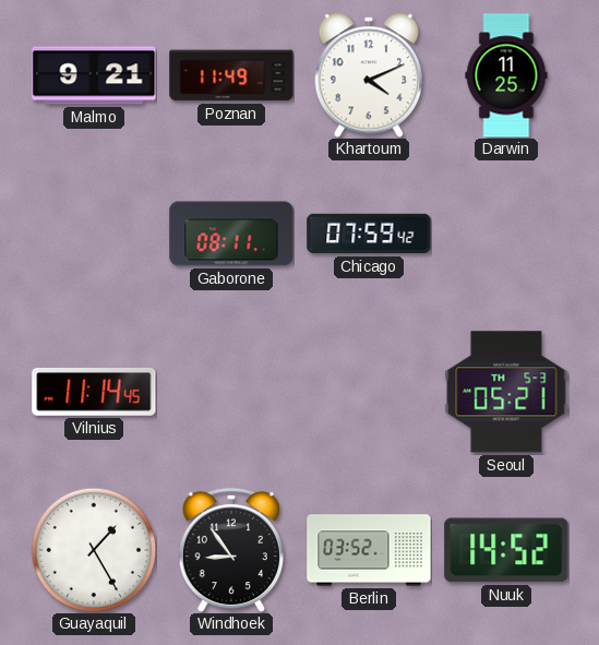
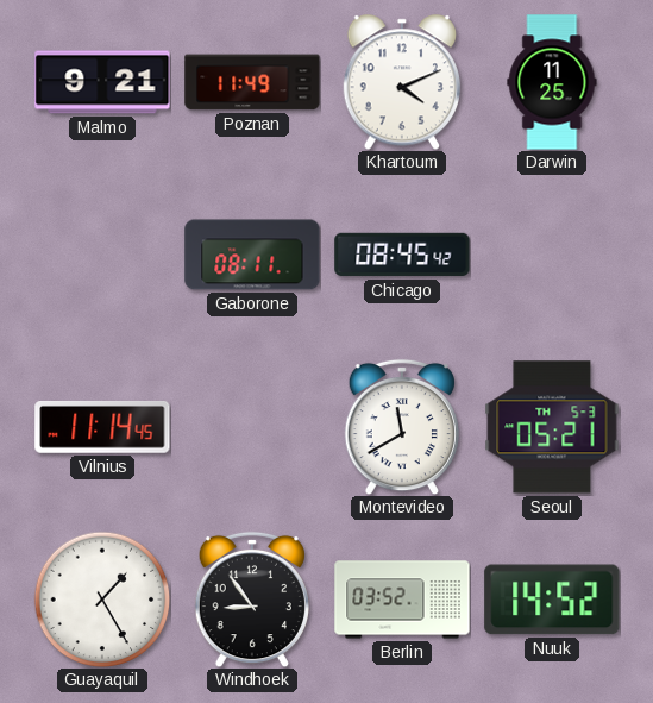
Chicago: 07:59 -> 08:45 (402, 255)
Montevideo: none -> 11:40 (402, 427)
